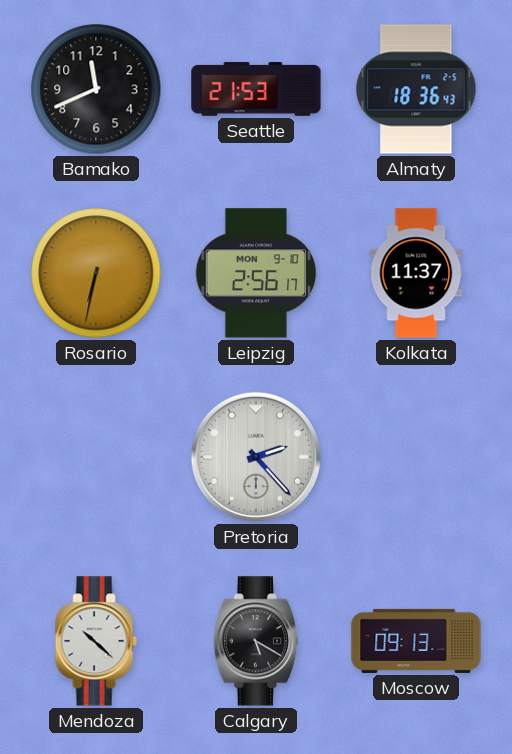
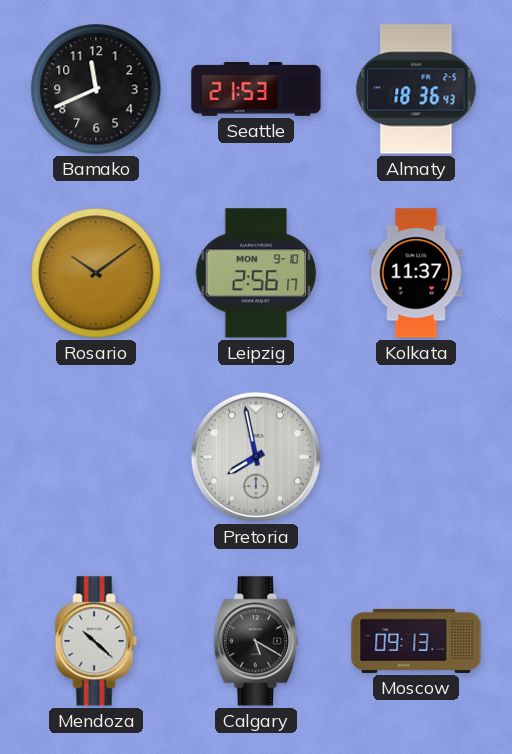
Rosario: 6:32 -> 10:09 (96, 273)
Pretoria: 2:23 -> 7:58 (256, 457)
